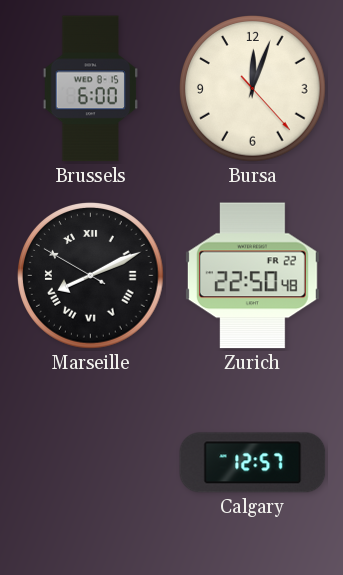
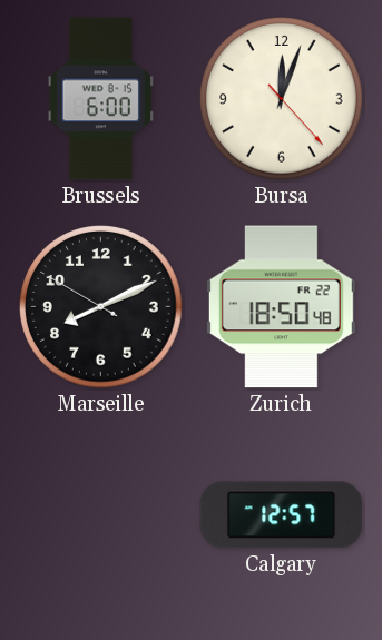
Marseille numerals: Roman -> Arabic (101, 307)
Zurich: 22:50 -> 18:50 (281, 307)
